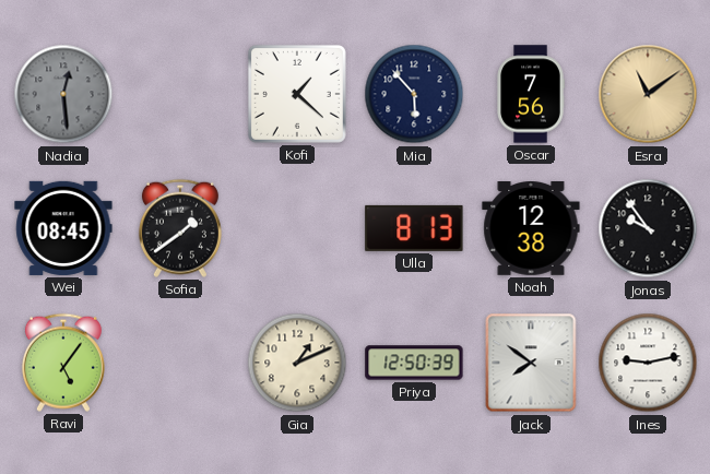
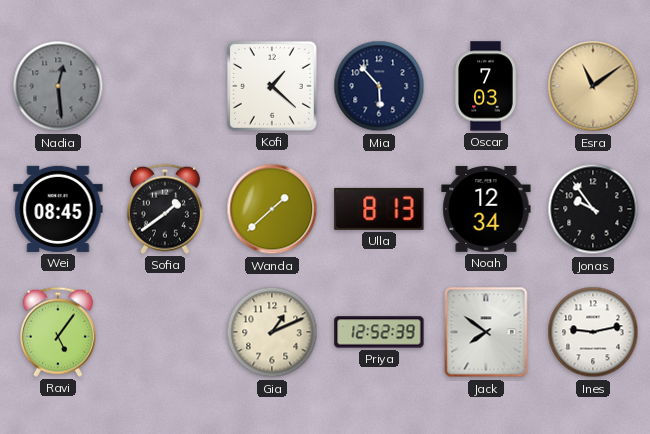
Oscar: 7:56 -> 7:03 (486, 86)
Wanda: none -> 1:38 (272, 209)
Noah: 12:38 -> 12:34 (486, 210)
Priya: 12:50 -> 12:52 (379, 332)
